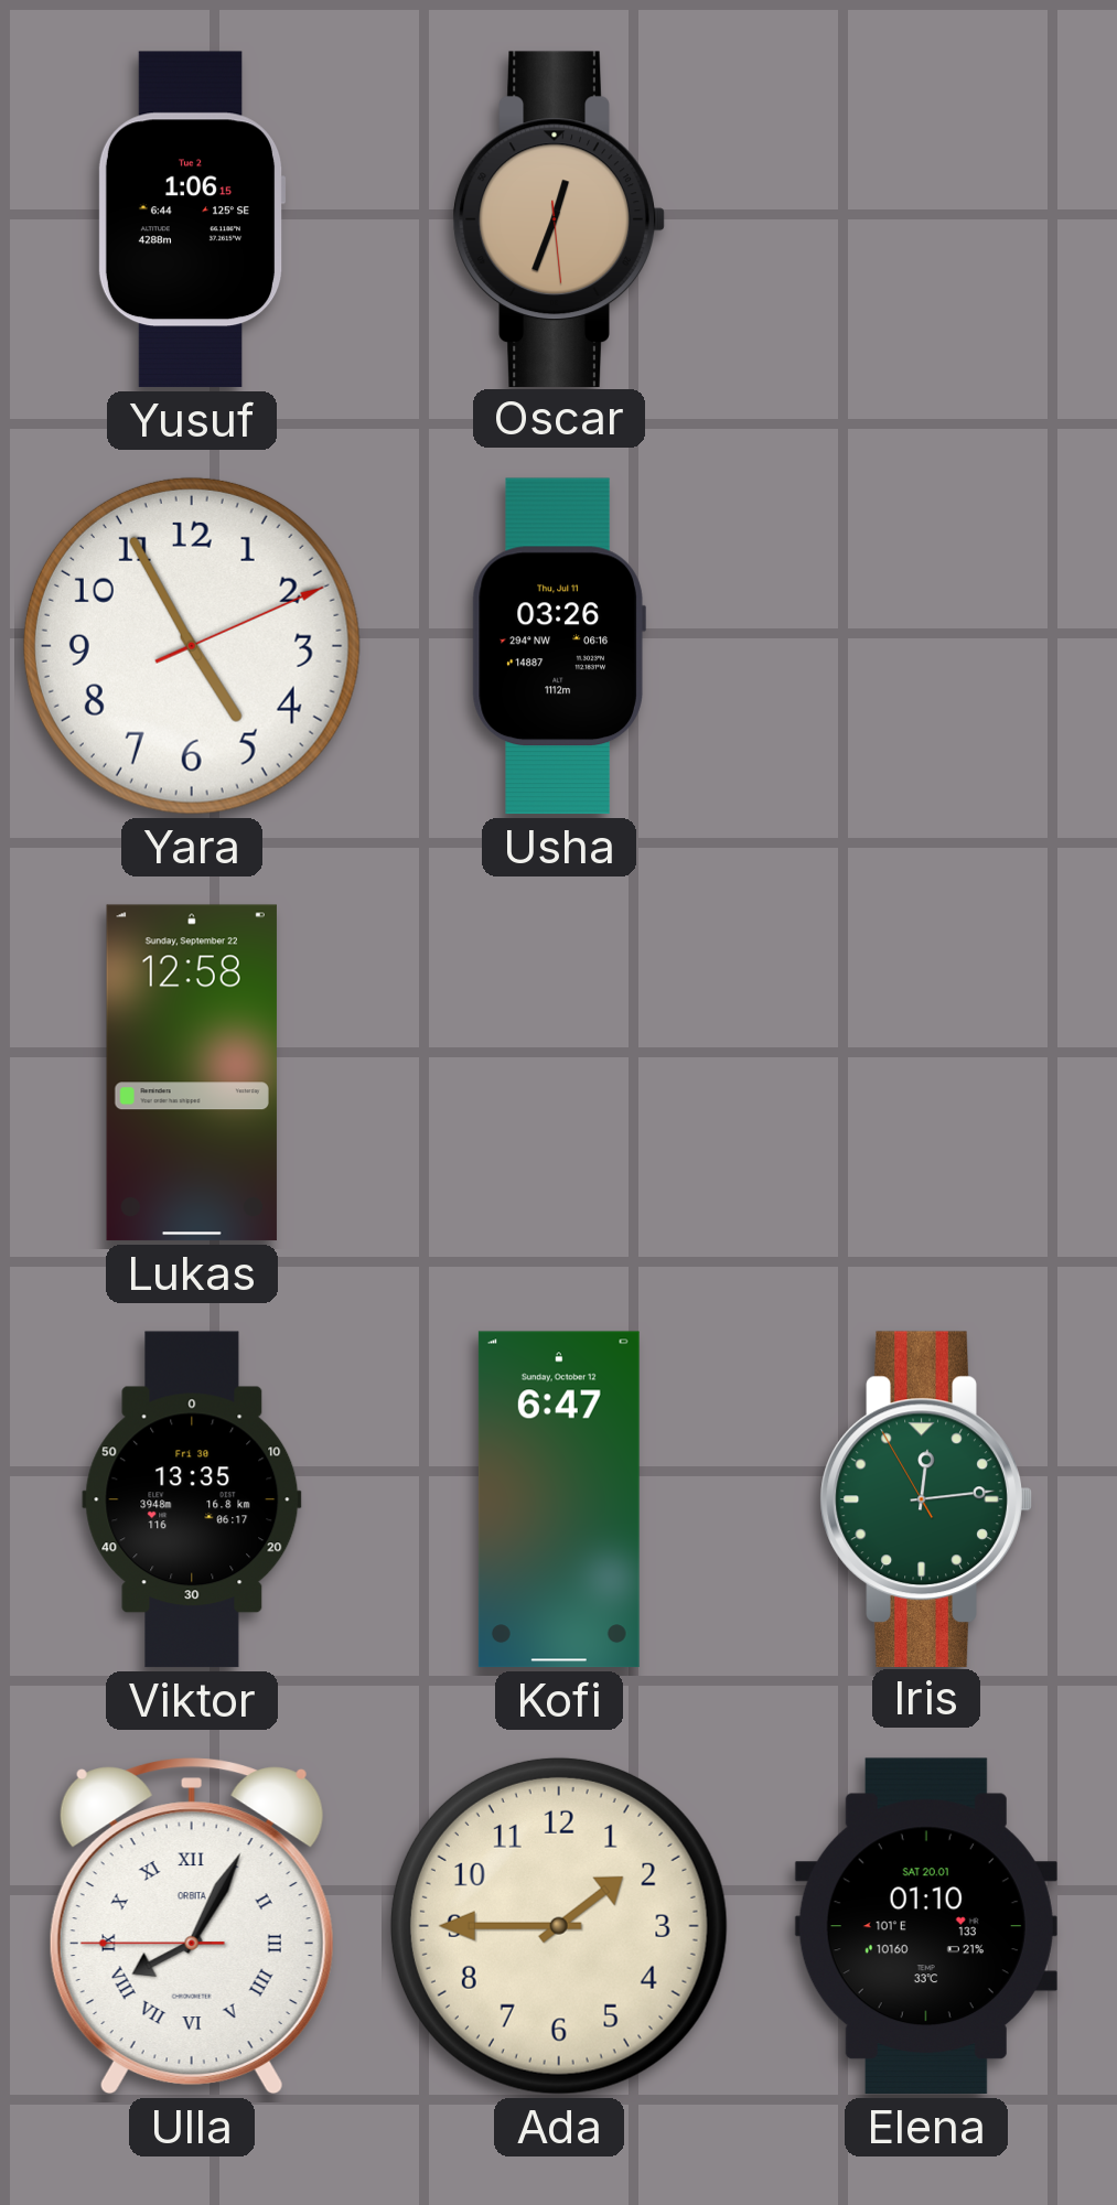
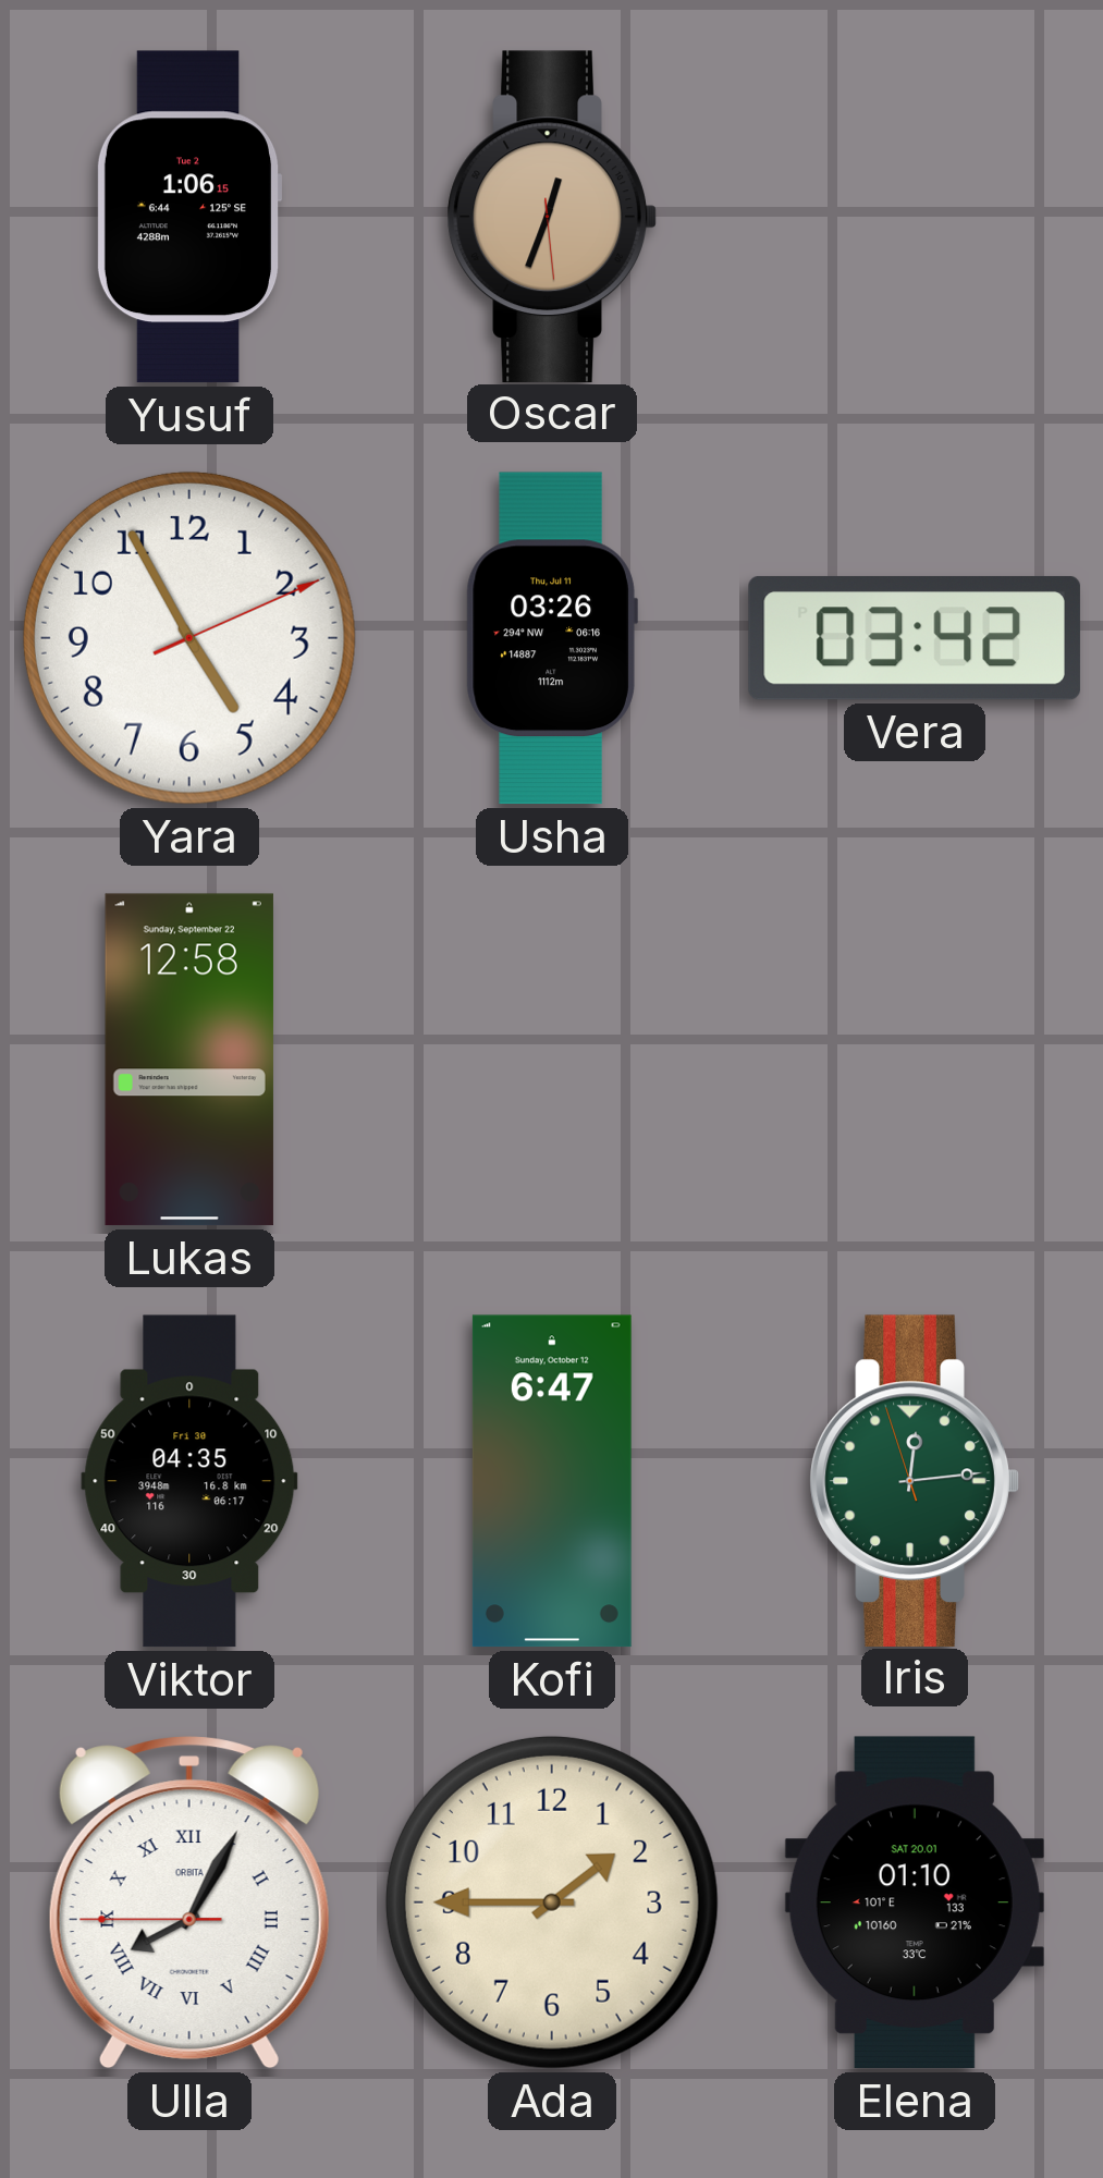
Vera: none -> 03:42 (915, 638)
Viktor: 13:35 -> 04:35 (189, 1481)
Iris: 12:13:55 -> 12:13:57 (915, 1480)
